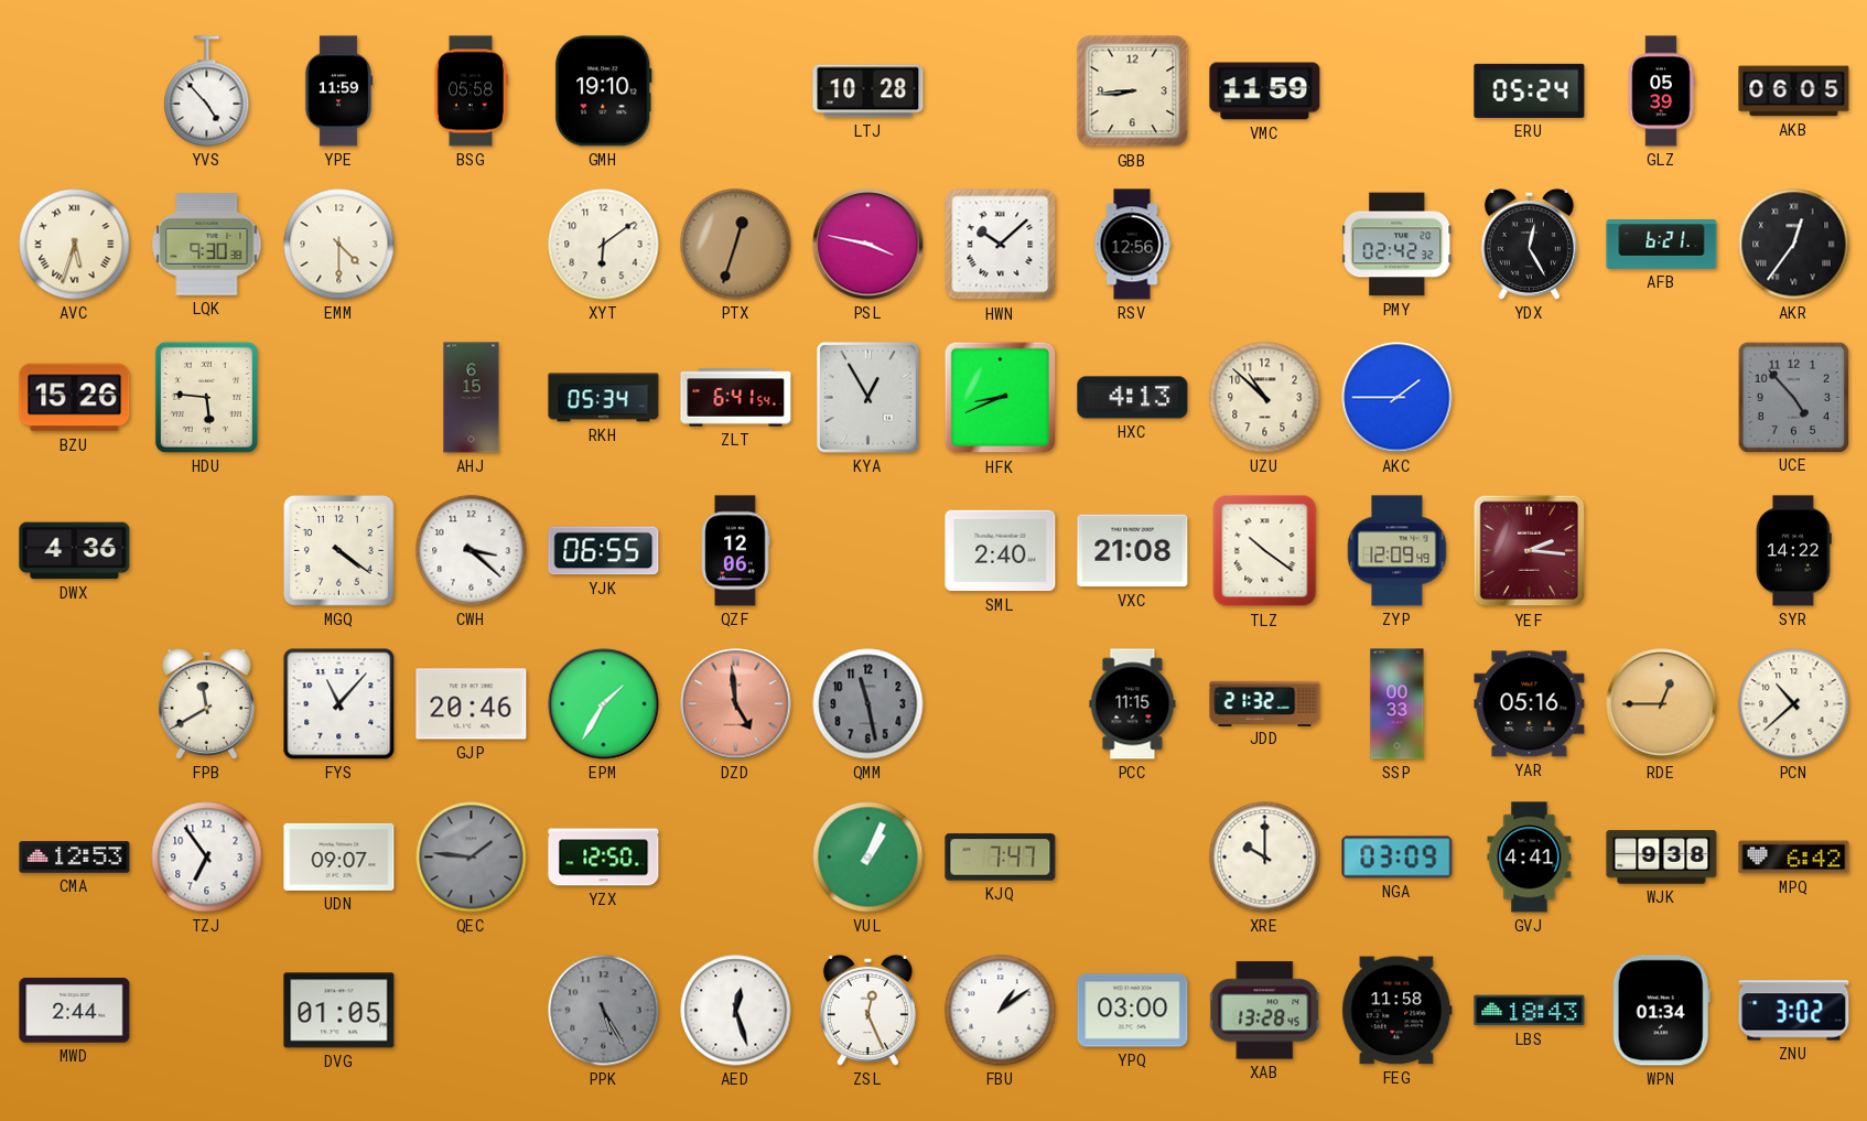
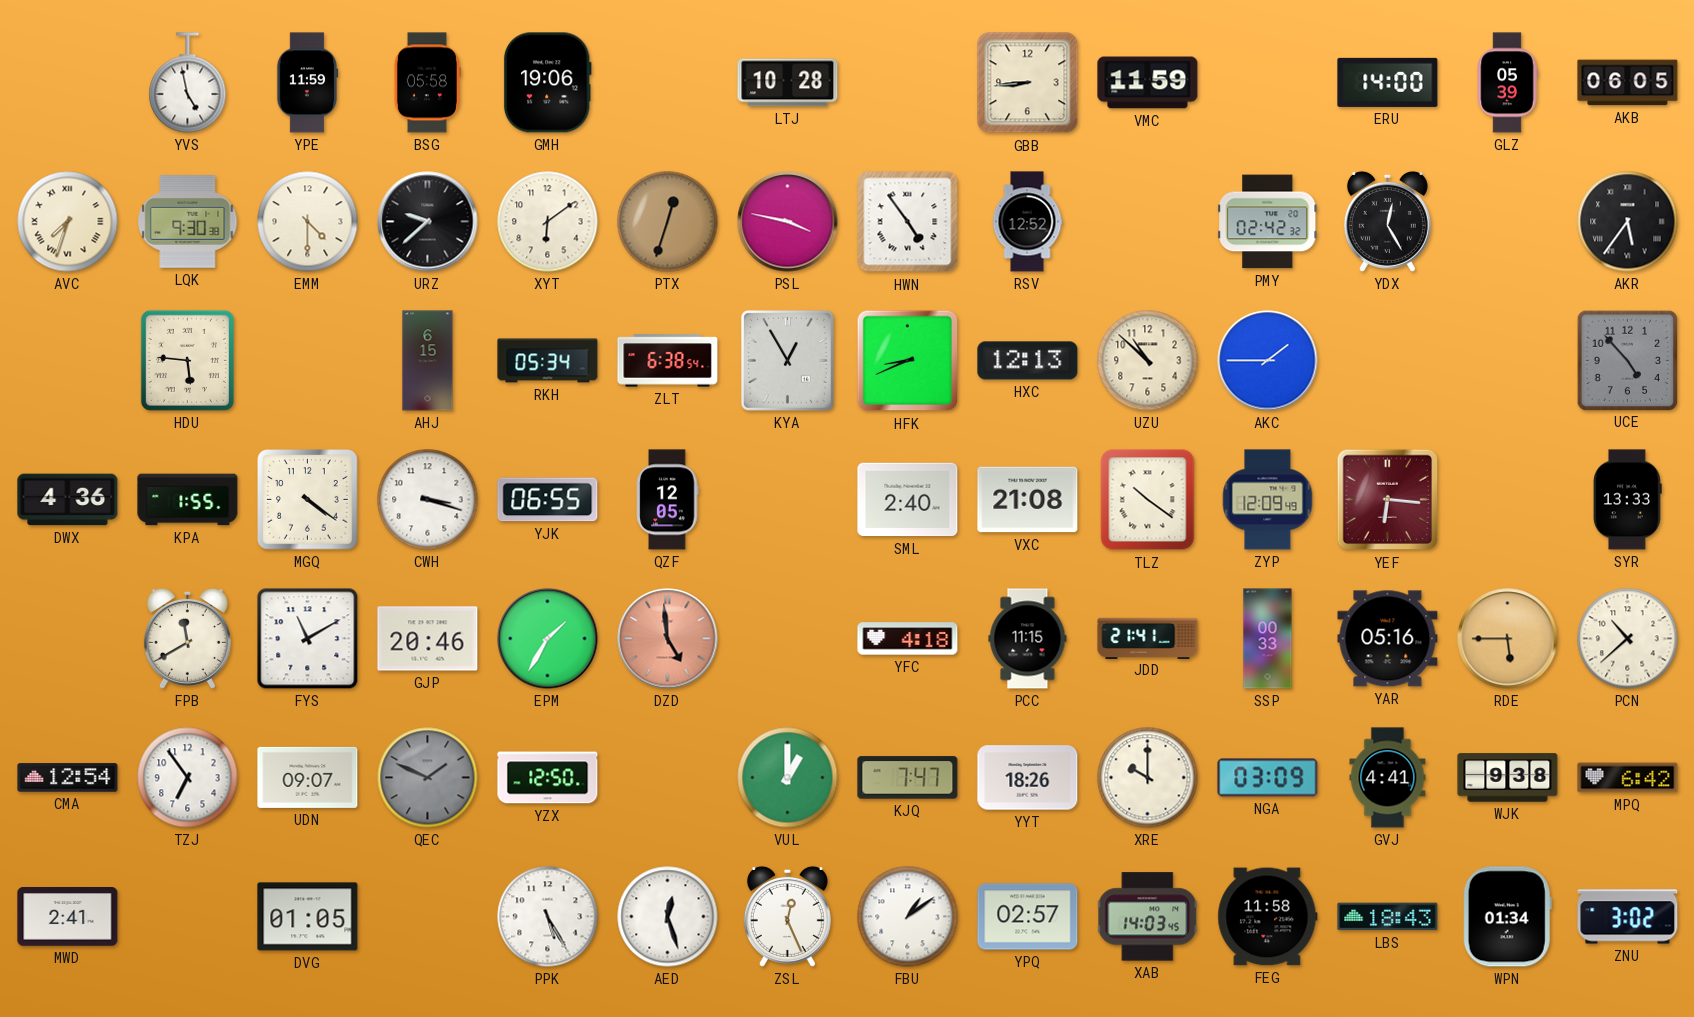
YVS: 4:53 -> 4:58 (188, 83)
GMH: 19:10 -> 19:06 (547, 83)
ERU: 05:24 -> 14:00 (1388, 82)
AVC: 5:33 -> 7:33 (68, 222)
URZ: none -> 9:38 (428, 222)
HWN: 10:08 -> 4:54 (908, 222)
RSV: 12:56 -> 12:52 (1027, 222)
AFB: 6:21 -> none (1662, 245)
AKR: 12:36 -> 5:36 (1628, 222)
BZU: 15:26 -> none (75, 398)
ZLT: 6:41 -> 6:38 (668, 361)
HXC: 4:13 -> 12:13 (1028, 361)
KPA: none -> 1:55 (188, 500)
CWH: 3:22 -> 3:18 (428, 500)
QZF: 12:06 -> 12:05 (668, 500)
YEF: 2:16 -> 6:16 (1388, 500)
SYR: 14:22 -> 13:33 (1627, 500)
FYS: 11:07 -> 11:10 (308, 639)
QMM: 11:28 -> none (868, 704)
YFC: none -> 4:18 (908, 639)
JDD: 21:32 -> 21:41 (1148, 638)
RDE: 12:45 -> 5:45 (1508, 639)
CMA: 12:53 -> 12:54 (68, 778)
QEC: 1:46 -> 1:49 (428, 778)
VUL: 1:04 -> 1:00 (788, 778)
YYT: none -> 18:26 (1028, 778)
MWD: 2:44 -> 2:41 (68, 917)
PPK dial: grey -> white (548, 917)
YPQ: 03:00 -> 02:57 (1028, 917)
XAB: 13:28 -> 14:03 (1148, 917)
